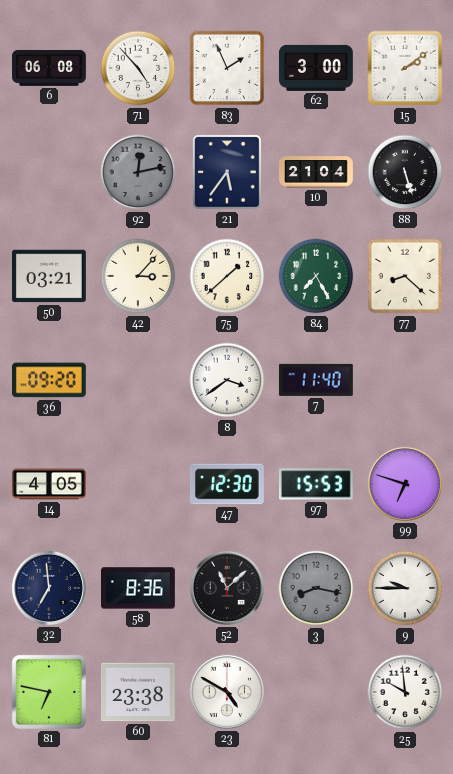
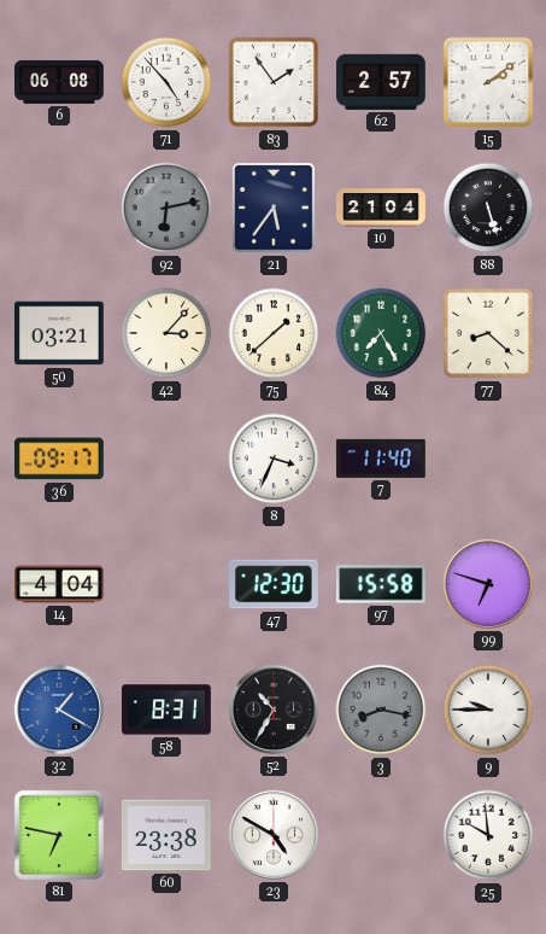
83: 1:56 -> 1:54 (274, 82)
62: 3:00 -> 2:57 (381, 82)
92: 12:13 -> 6:13 (166, 208)
36: 09:20 -> 09:17 (59, 459)
8: 3:39 -> 3:34 (274, 459)
14: 4:05 -> 4:04 (60, 584)
97: 15:53 -> 15:58 (381, 584)
32: 6:59 -> 1:20 (59, 710)
32 dial: navy -> blue (59, 710)
58: 8:36 -> 8:31 (168, 710)
52: 11:08 -> 10:35 (274, 710)
